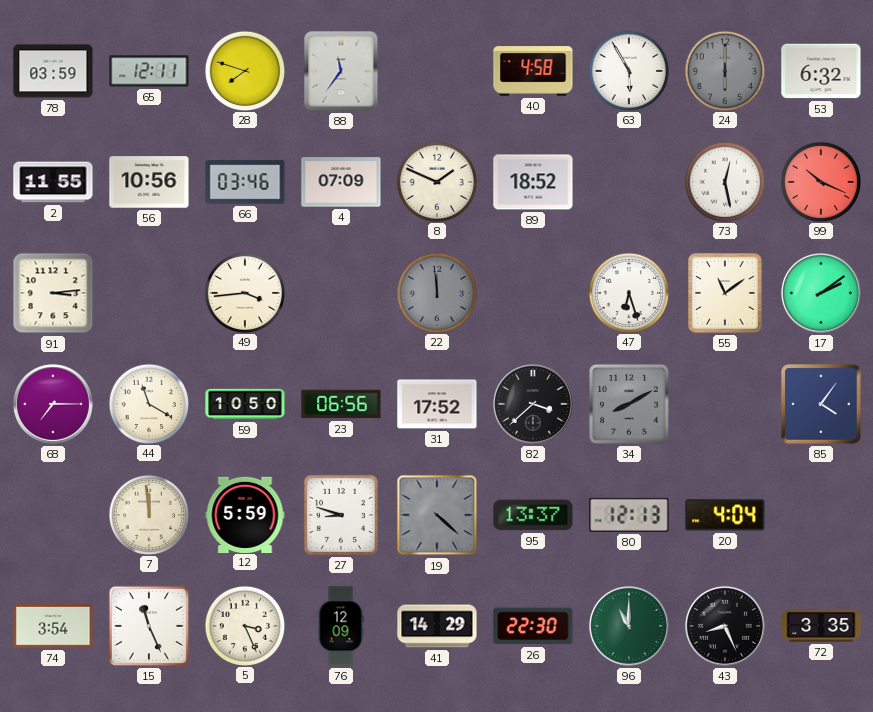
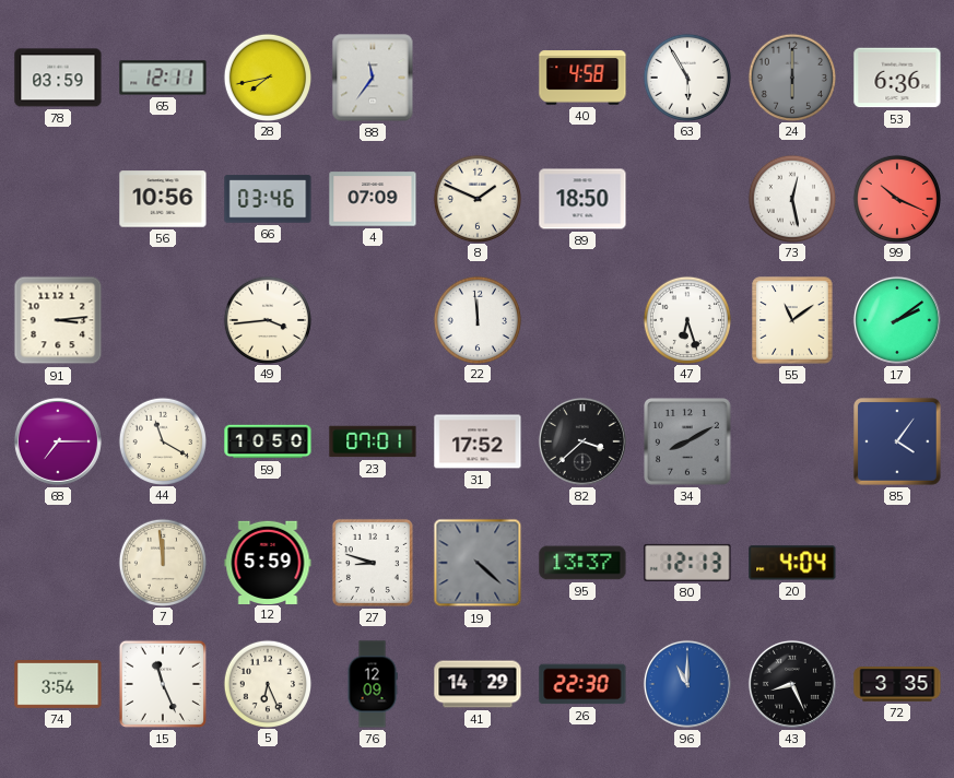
28: 7:48 -> 7:43 (267, 76)
53: 6:32 -> 6:36 (897, 78)
2: 11:55 -> none (53, 182)
89: 18:52 -> 18:50 (582, 199)
22 dial: grey -> white (476, 319)
23: 06:56 -> 07:01 (373, 441)
5: 3:26 -> 6:26 (267, 683)
96 dial: green -> blue (687, 684)
